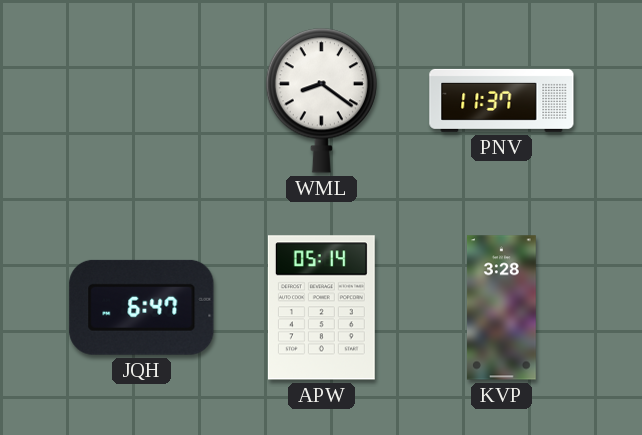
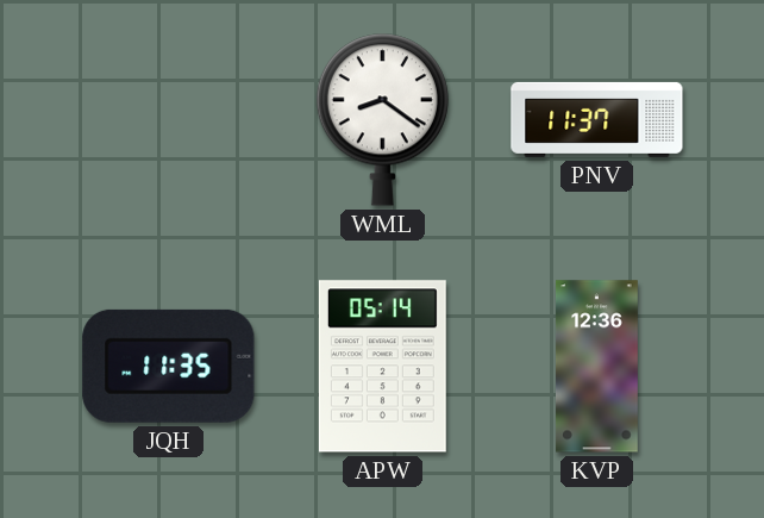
JQH: 6:47 -> 11:35 (169, 366)
KVP: 3:28 -> 12:36 (597, 367)
